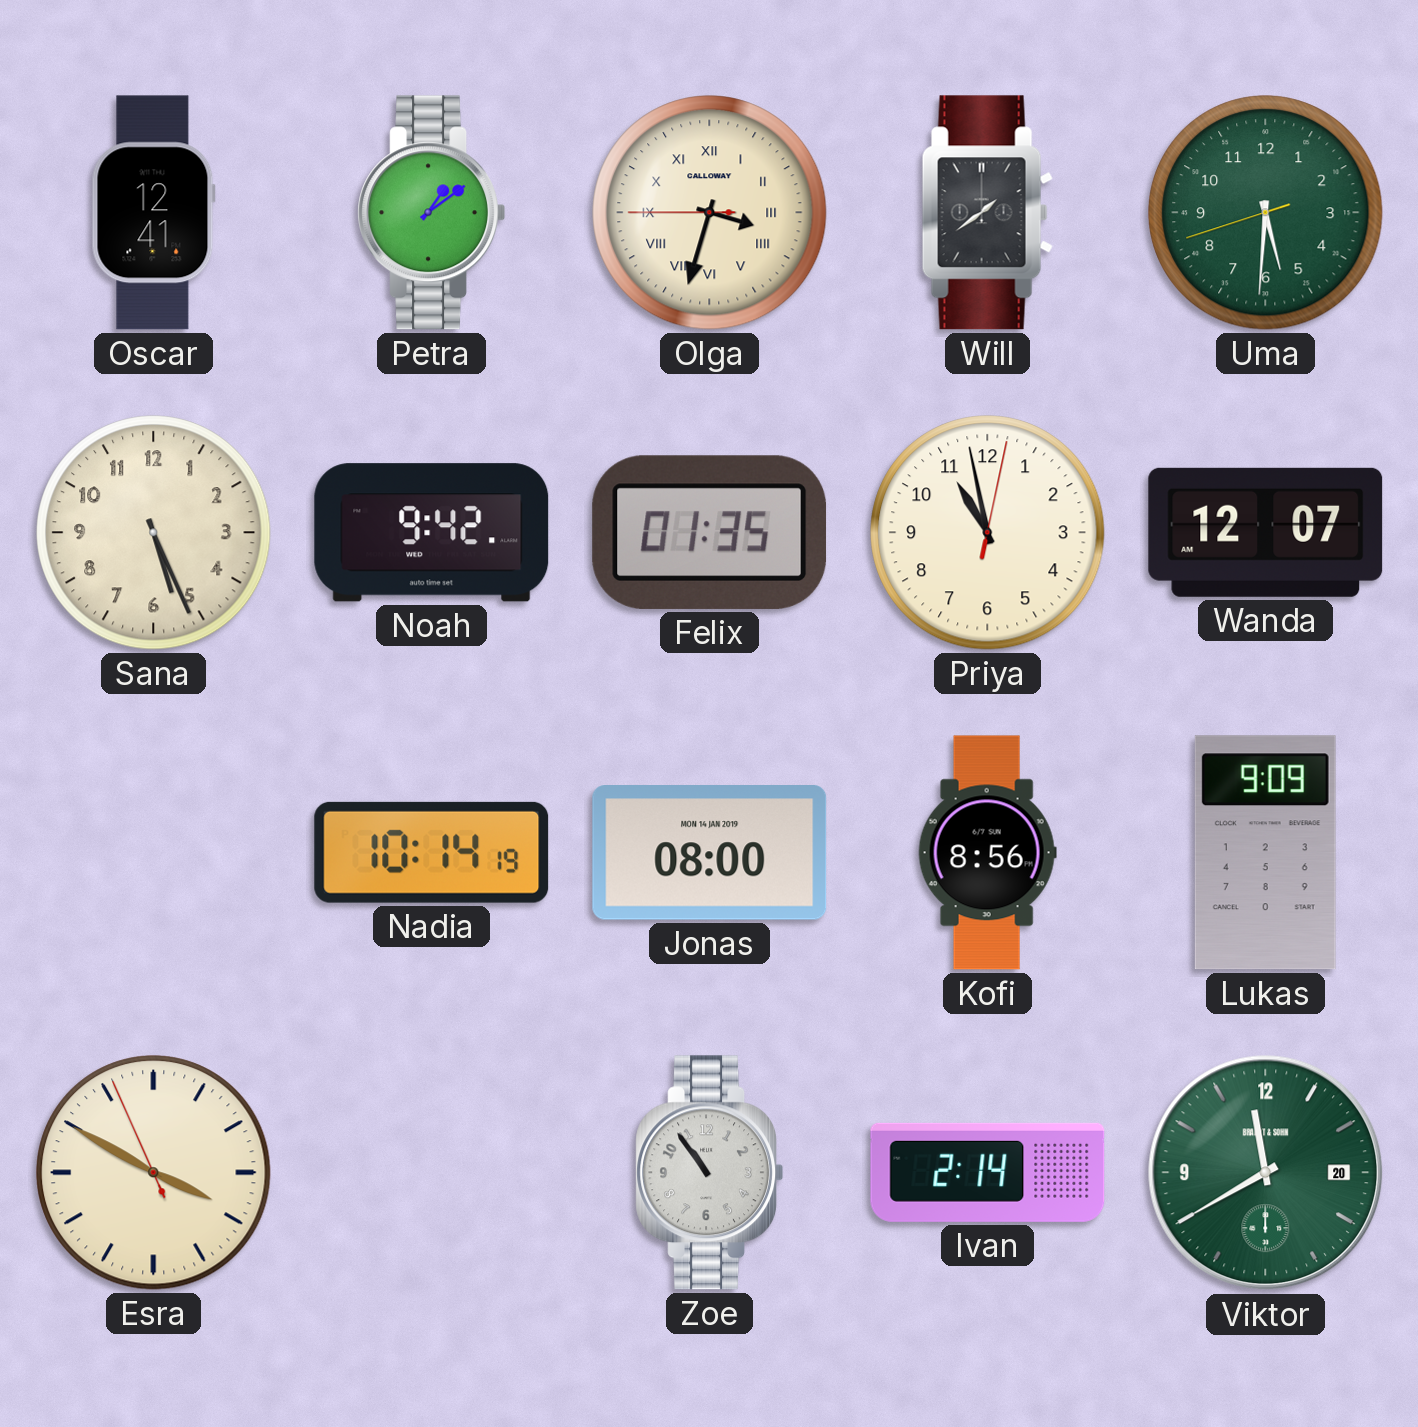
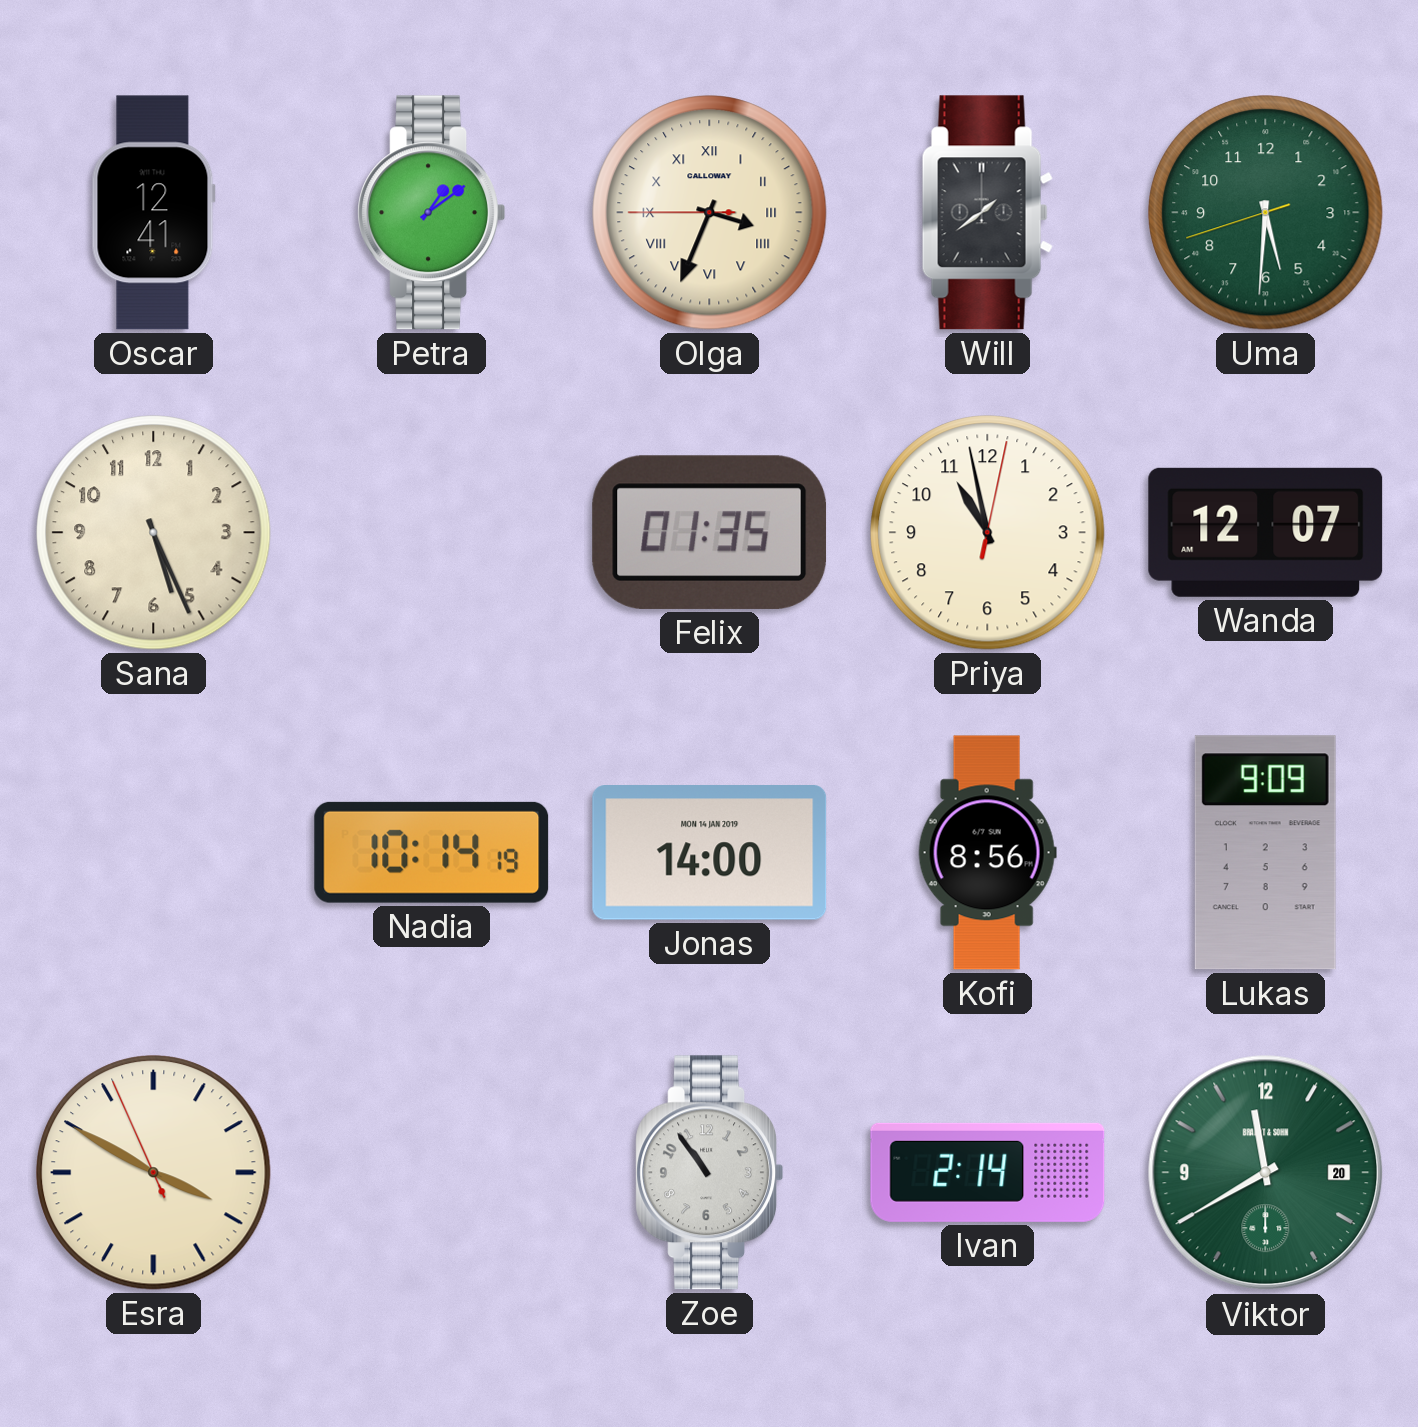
Olga: 3:32 -> 3:33 (710, 213)
Noah: 9:42 -> none (432, 533)
Jonas: 08:00 -> 14:00 (710, 853)
